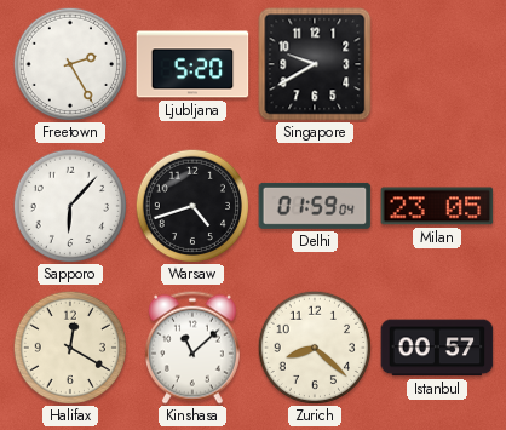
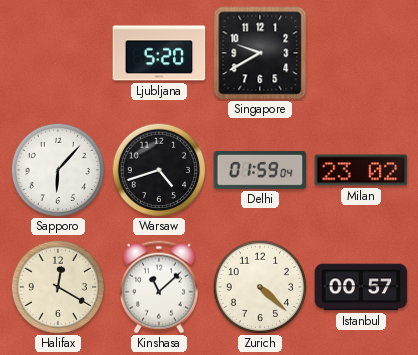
Freetown: 2:25 -> none (70, 64)
Milan: 23:05 -> 23:02 (361, 170)
Zurich: 8:22 -> 4:22 (260, 287)
